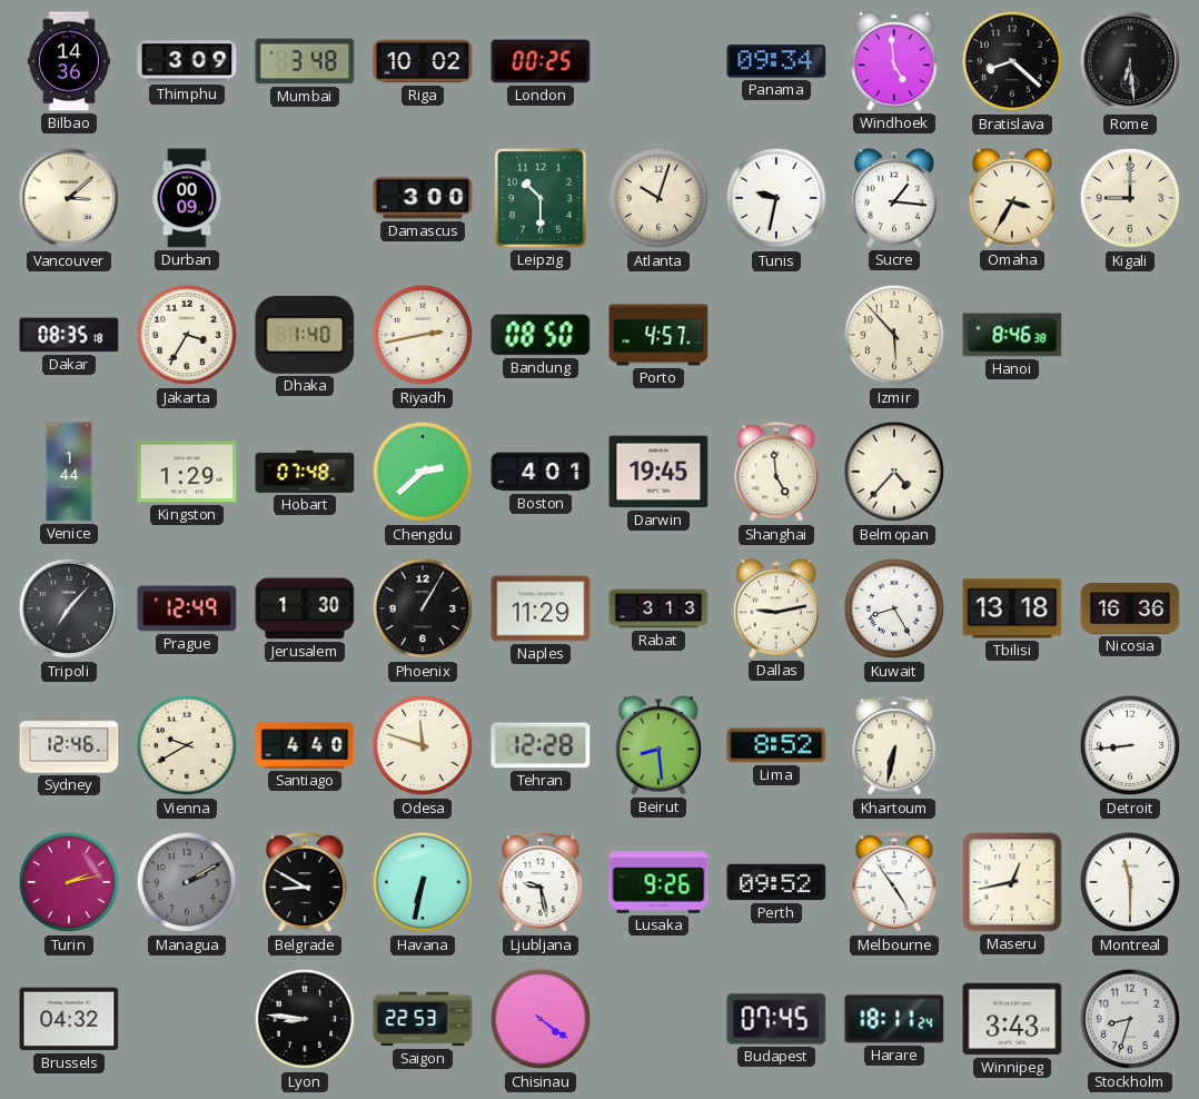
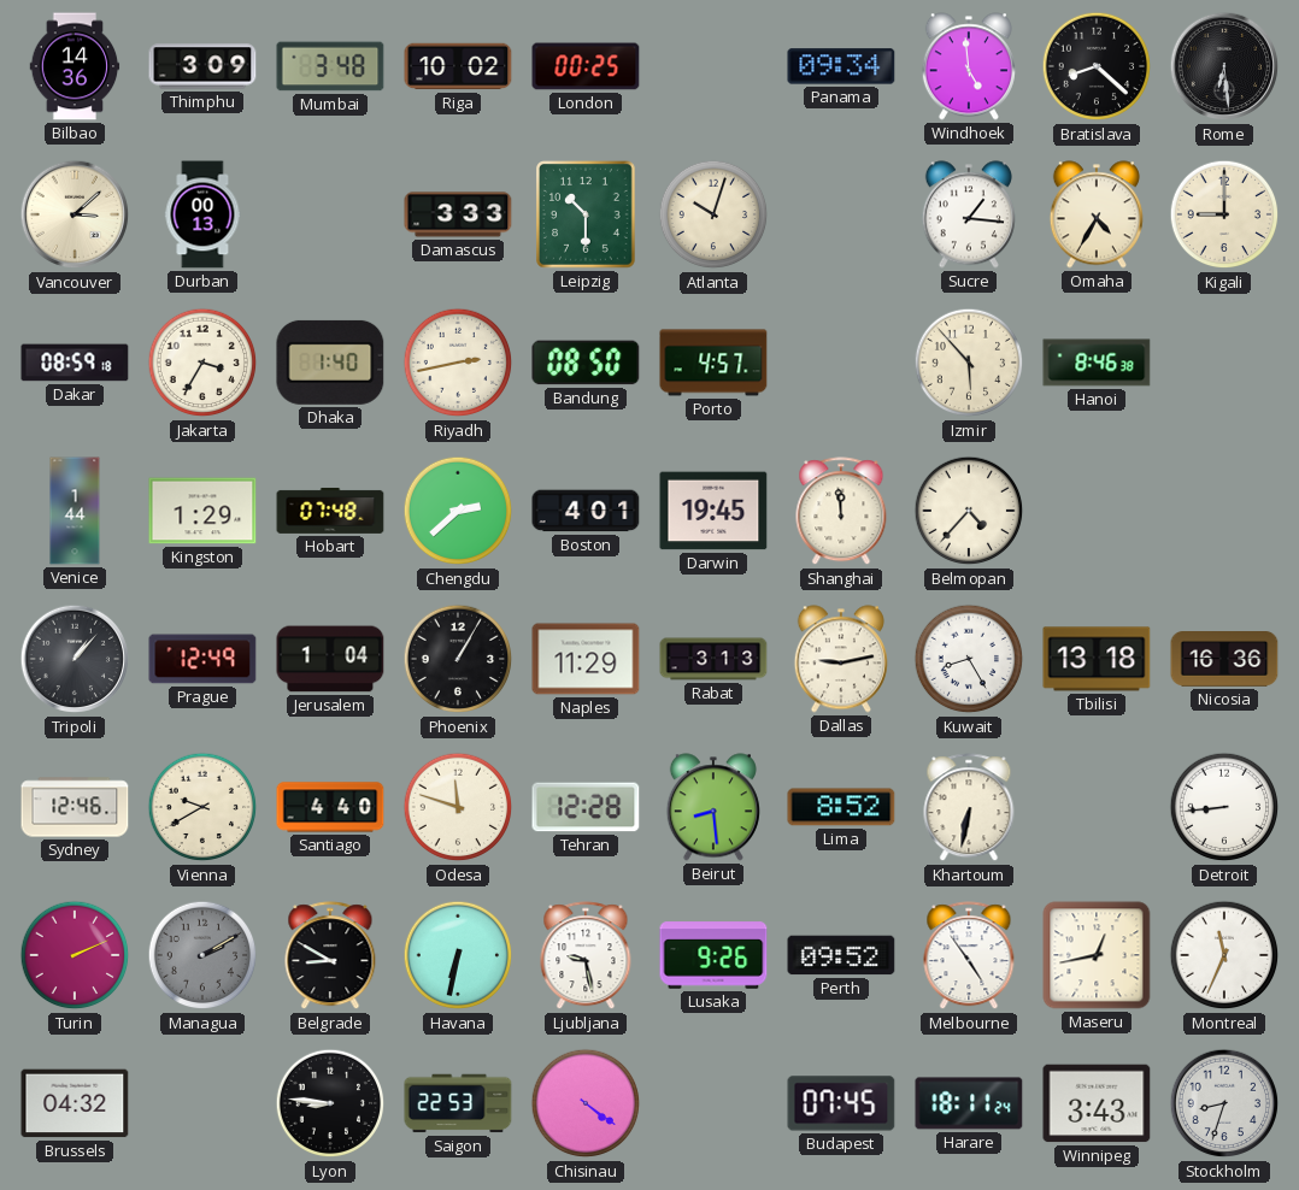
Durban: 00:09 -> 00:13 (202, 214)
Damascus: 3:00 -> 3:33 (458, 214)
Tunis: 9:32 -> none (776, 198)
Omaha: 3:35 -> 4:35 (1097, 214)
Dakar: 08:35 -> 08:59 (75, 363)
Shanghai: 4:59 -> 11:59 (841, 512)
Tripoli: 7:07 -> 1:07 (75, 659)
Jerusalem: 1:30 -> 1:04 (330, 659)
Turin: 2:13 -> 2:11 (75, 955)
Montreal: 11:30 -> 11:34 (1224, 955)
